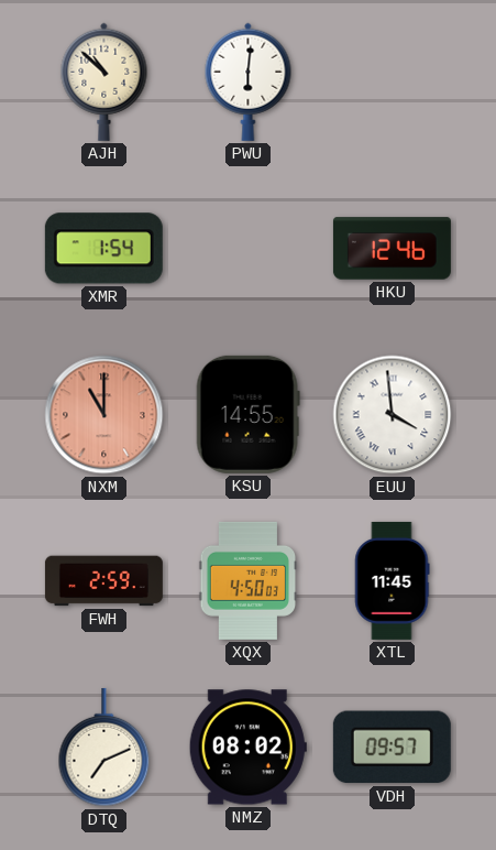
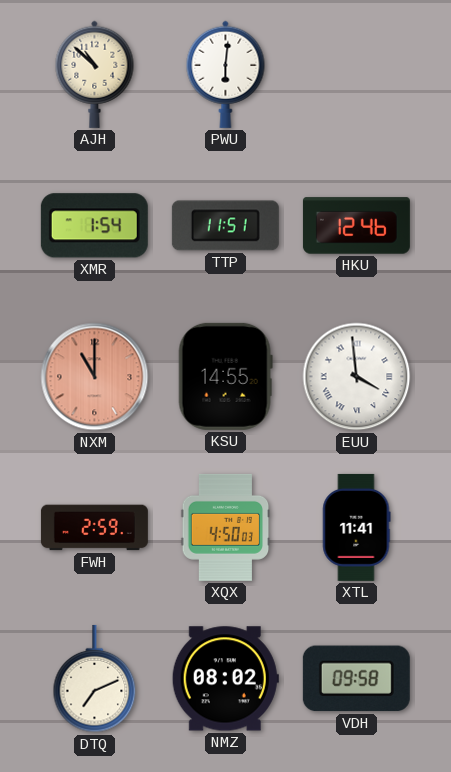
TTP: none -> 11:51 (225, 226)
XTL: 11:45 -> 11:41 (357, 527)
VDH: 09:57 -> 09:58 (356, 679)
